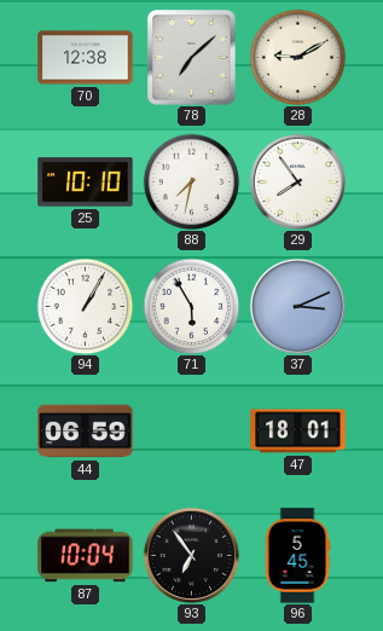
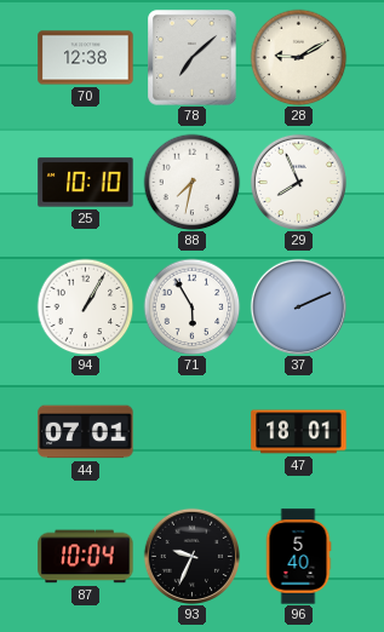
29: 7:54 -> 7:56 (298, 182)
37: 3:11 -> 2:11 (298, 306)
44: 06:59 -> 07:01 (86, 432)
93: 6:54 -> 9:34 (191, 556)
96: 5:45 -> 5:40 (298, 557)
